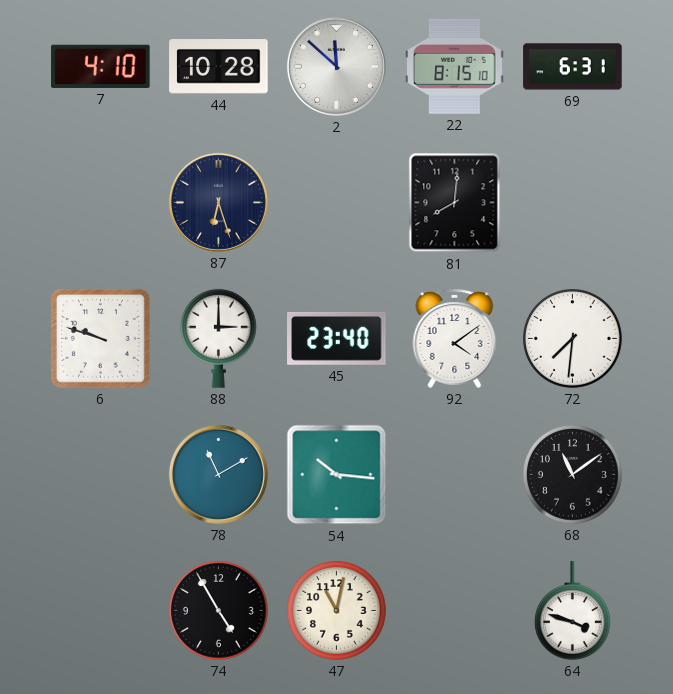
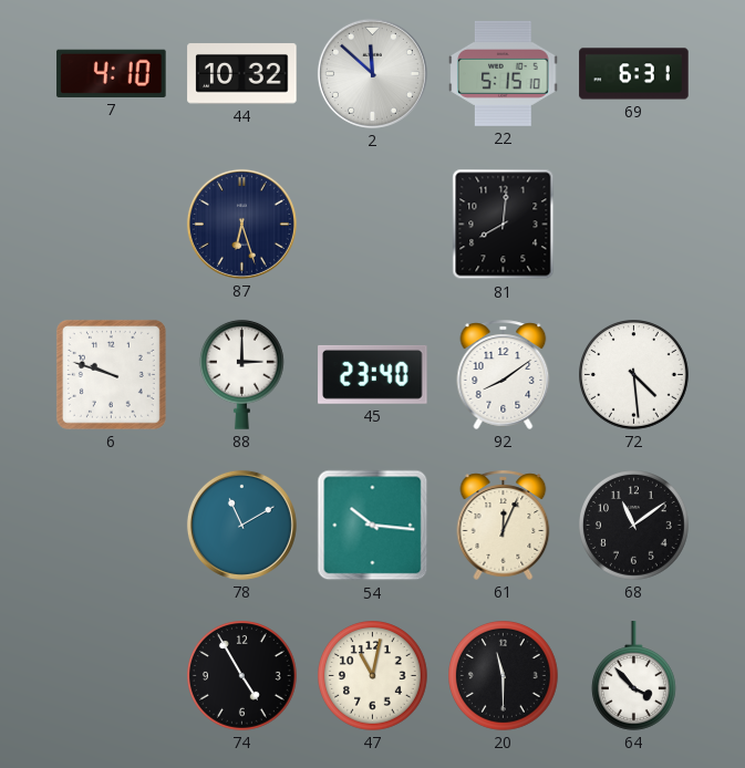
44: 10:28 -> 10:32 (242, 74)
22: 8:15 -> 5:15 (504, 73)
92: 4:09 -> 8:09 (504, 374)
72: 7:31 -> 4:29 (634, 375)
61: none -> 12:04 (504, 525)
20: none -> 11:30 (504, 676)
64: 3:48 -> 3:53 (633, 676)
